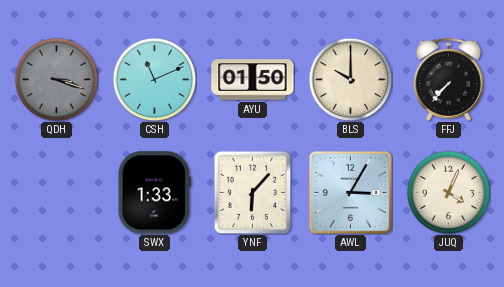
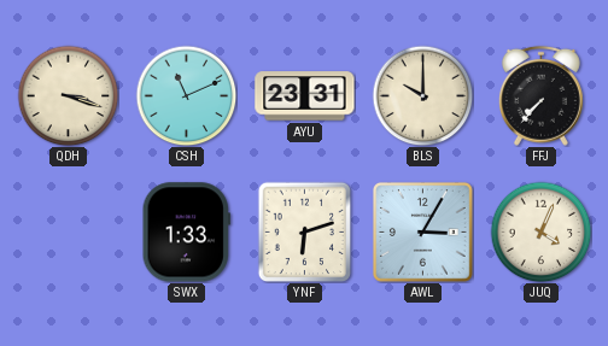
QDH dial: grey -> cream (68, 95)
AYU: 01:50 -> 23:31 (305, 96)
YNF: 6:07 -> 6:12 (305, 231)
